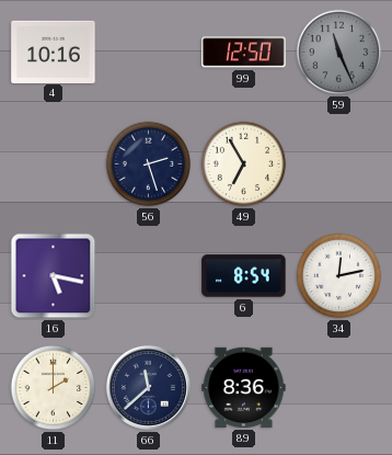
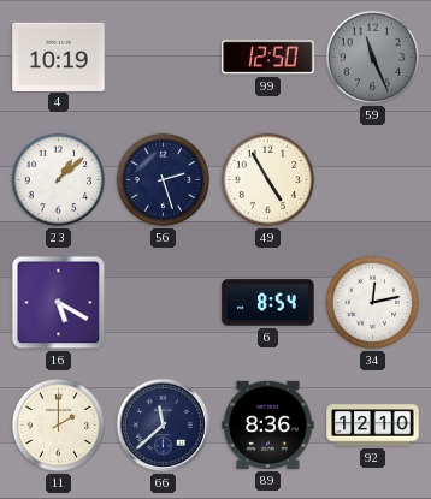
4: 10:16 -> 10:19 (59, 57)
23: none -> 1:08 (59, 180)
49: 6:55 -> 4:55 (268, 180)
16: 5:17 -> 5:20 (59, 303)
92: none -> 12:10 (373, 426)
